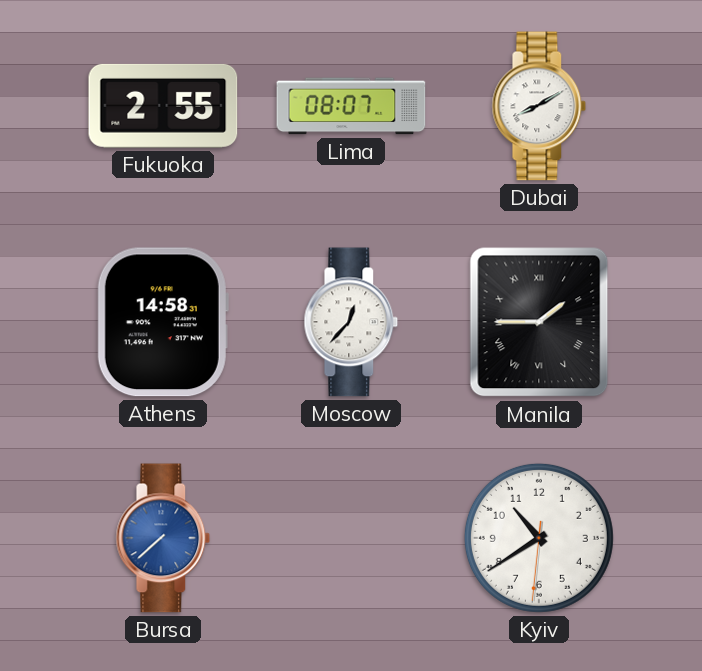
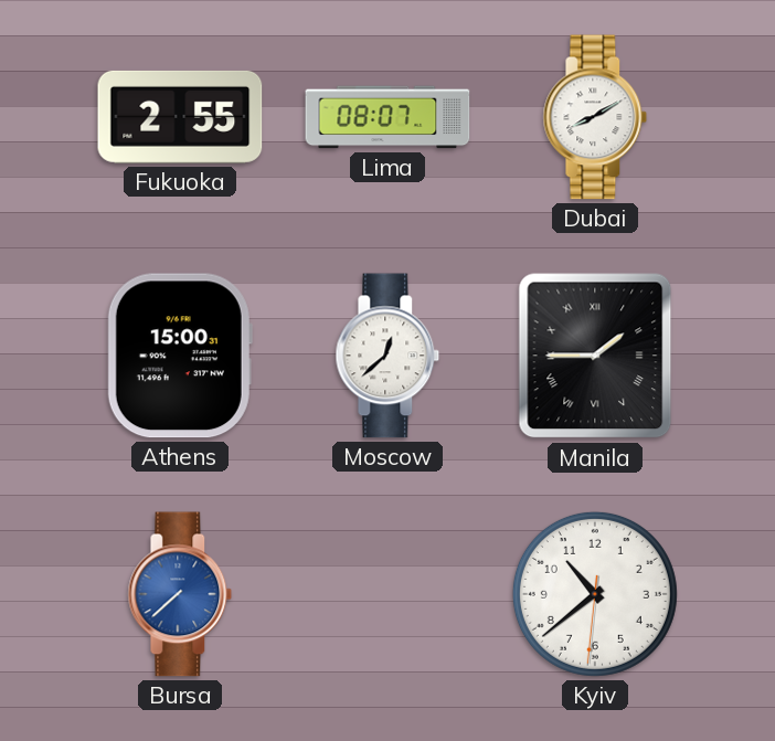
Athens: 14:58 -> 15:00 (180, 356)
Moscow: 12:37 -> 12:38 (387, 356)
Kyiv: 10:39 -> 10:38 (595, 594)
